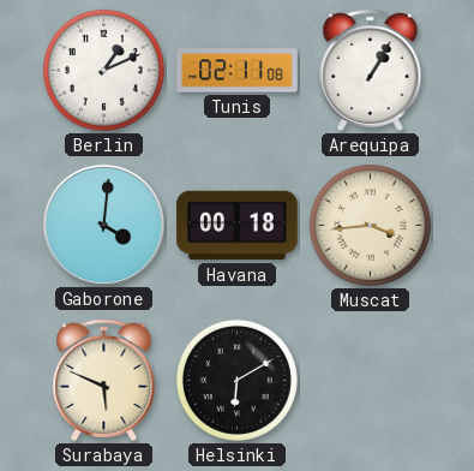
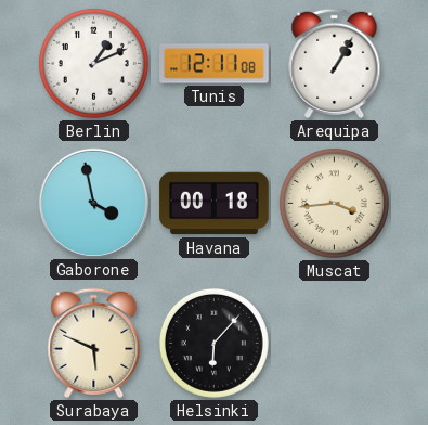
Tunis: 02:11 -> 12:11 (215, 64)
Gaborone: 4:01 -> 3:58 (93, 203)
Helsinki: 6:10 -> 6:07 (213, 343)
